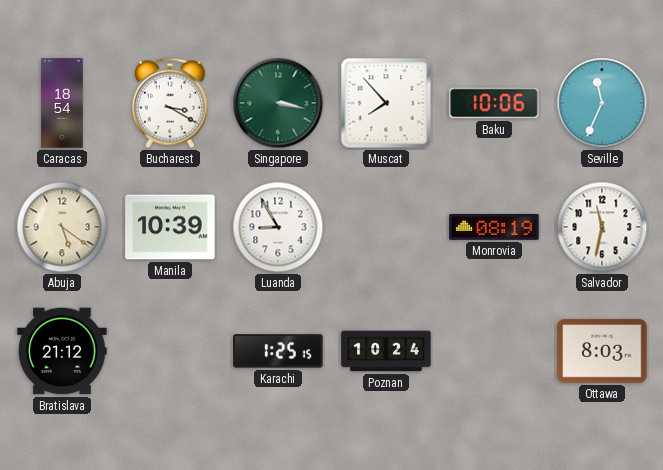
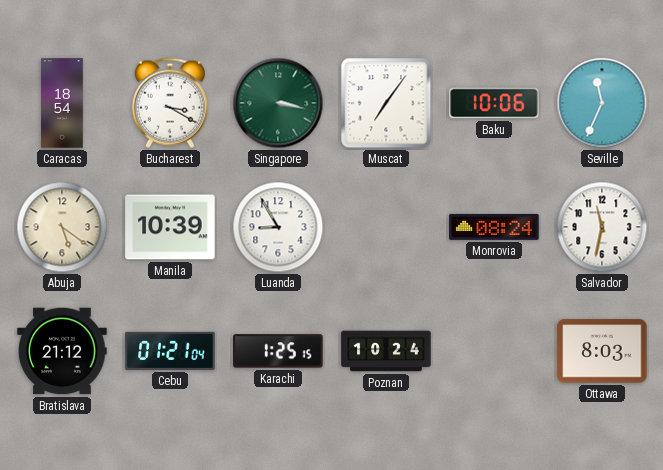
Muscat: 7:53 -> 7:06 (386, 103)
Monrovia: 08:19 -> 08:24 (494, 227)
Cebu: none -> 01:21 (170, 351)
